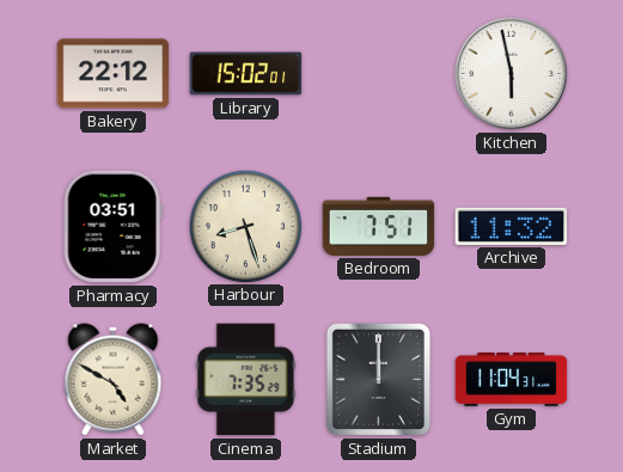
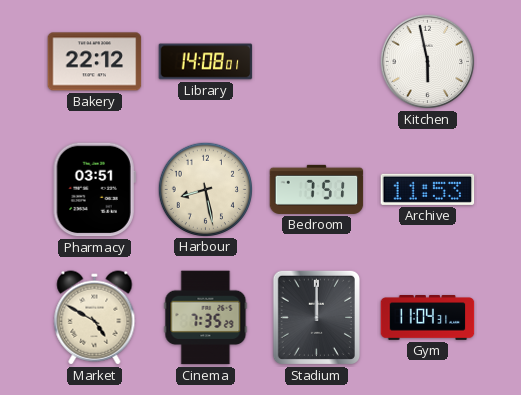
Library: 15:02 -> 14:08 (206, 62)
Harbour: 8:27 -> 8:28 (205, 189)
Archive: 11:32 -> 11:53 (428, 189)
